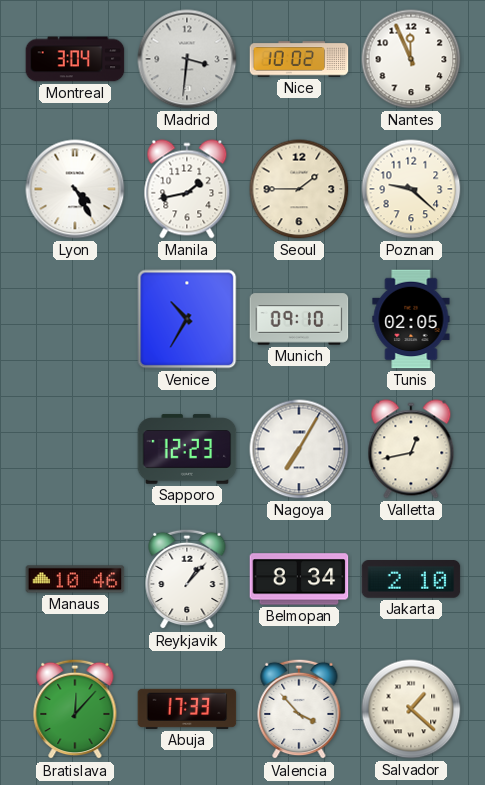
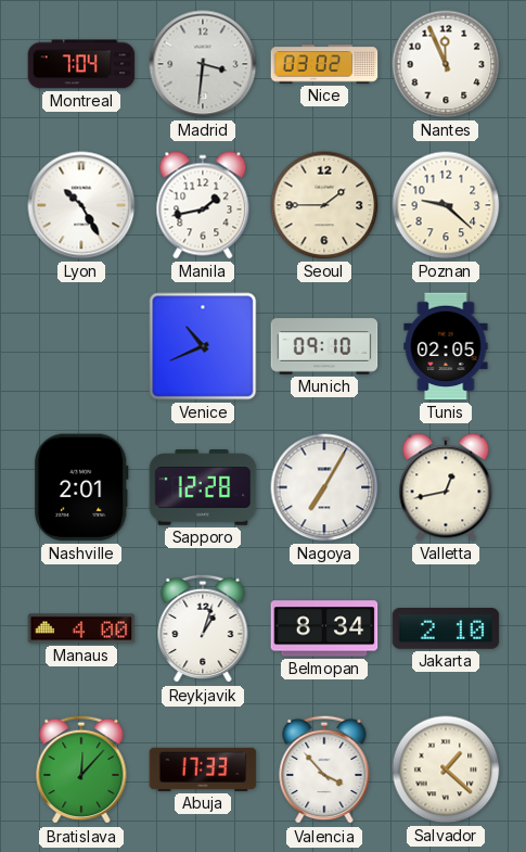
Montreal: 3:04 -> 7:04 (81, 64)
Nice: 10:02 -> 03:02 (324, 64)
Lyon: 4:25 -> 10:25 (81, 205)
Venice: 10:35 -> 10:41 (203, 346)
Nashville: none -> 2:01 (81, 487)
Sapporo: 12:23 -> 12:28 (203, 487)
Manaus: 10:46 -> 4:00 (81, 628)
Reykjavik: 1:07 -> 1:03 (203, 628)
